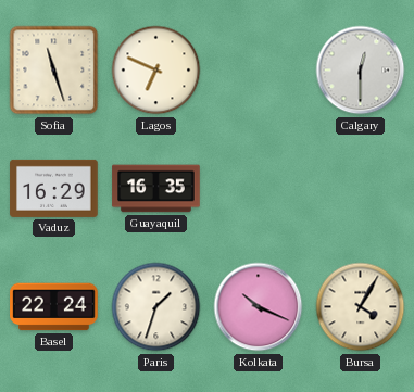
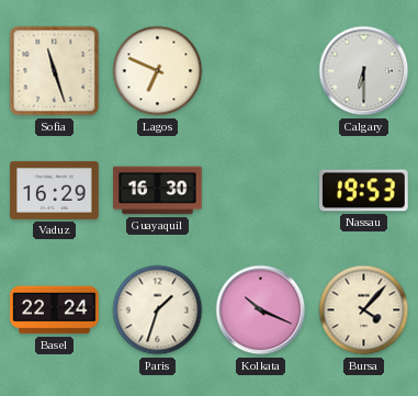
Calgary: 12:30 -> 6:30 (364, 71)
Guayaquil: 16:35 -> 16:30 (158, 191)
Nassau: none -> 19:53 (364, 191)
Bursa: 4:05 -> 4:07 (364, 310)
